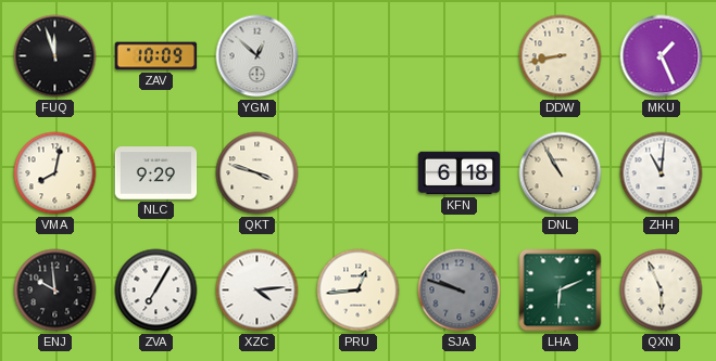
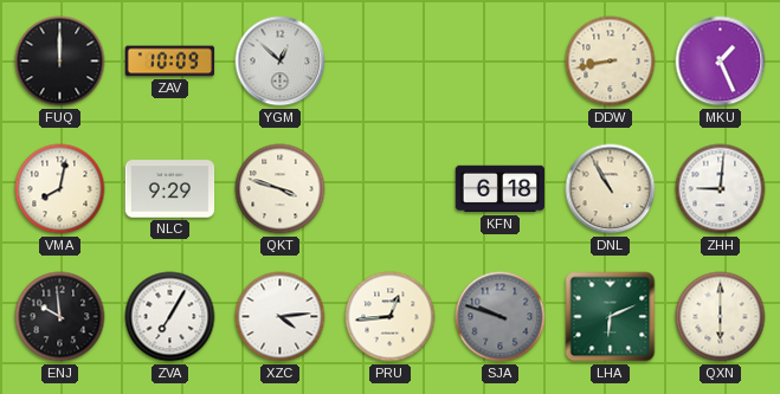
FUQ: 11:57 -> 12:00 (60, 62)
ZHH: 11:01 -> 9:01 (721, 189)
QXN: 5:56 -> 6:00 (721, 317)
